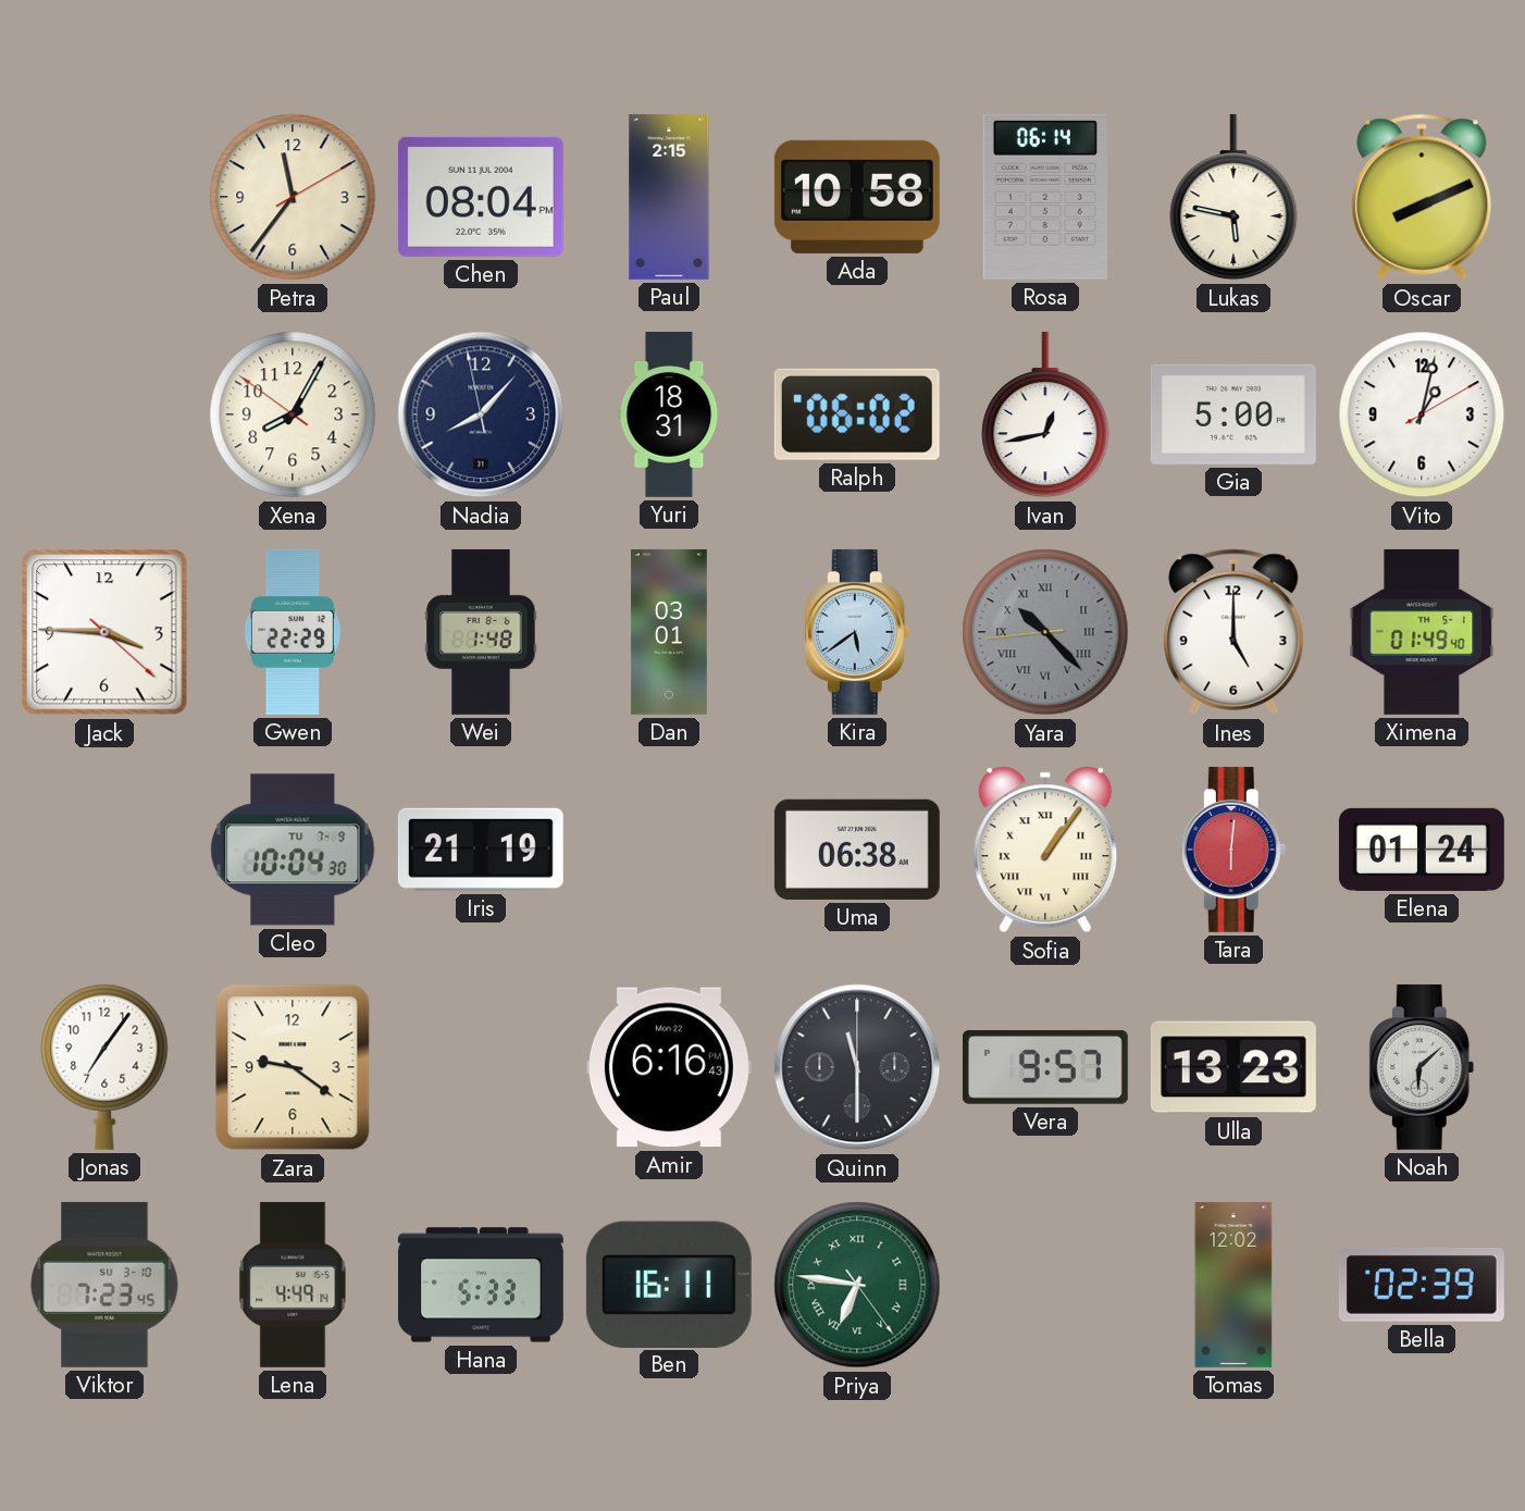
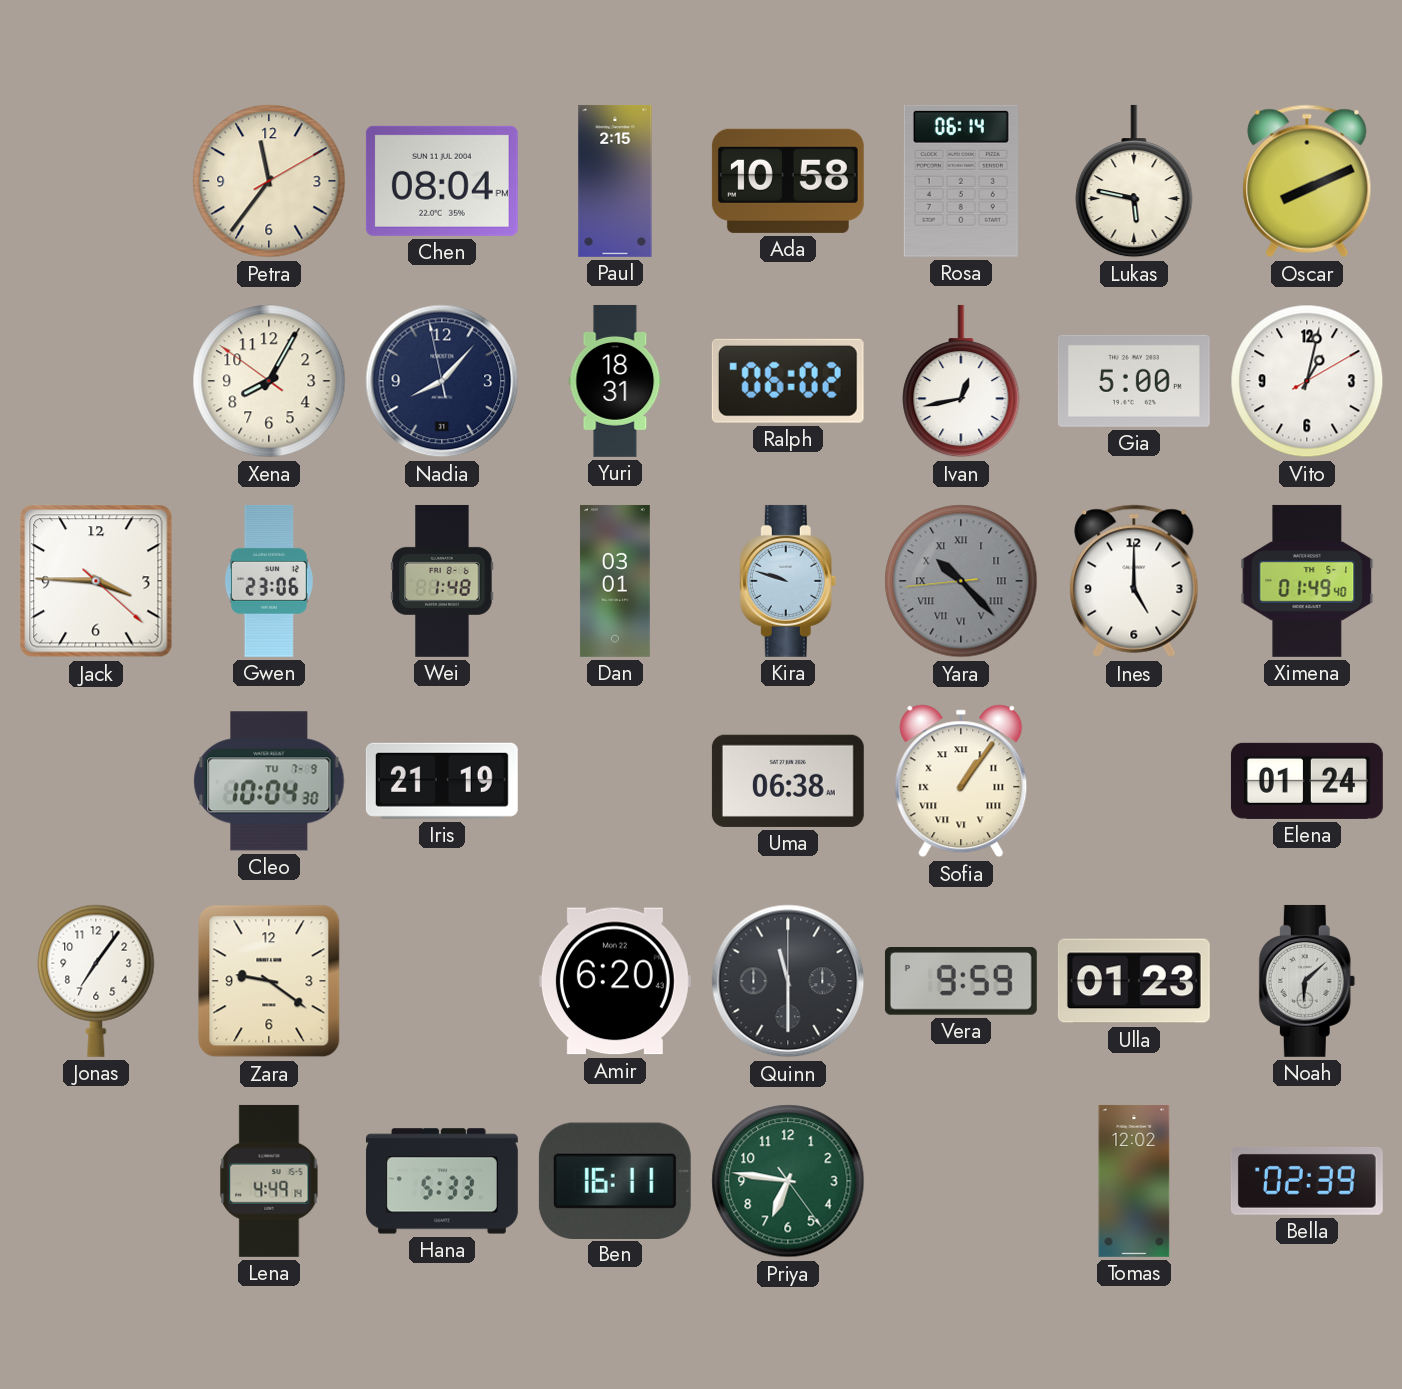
Gwen: 22:29 -> 23:06 (269, 581)
Kira: 5:39 -> 9:48 (788, 581)
Tara: 6:01 -> none (1233, 850)
Amir: 6:16 -> 6:20 (615, 981)
Vera: 9:57 -> 9:59 (961, 982)
Ulla: 13:23 -> 01:23 (1134, 981)
Viktor: 7:23 -> none (104, 1285)
Priya numerals: Roman -> Arabic (788, 1181)
